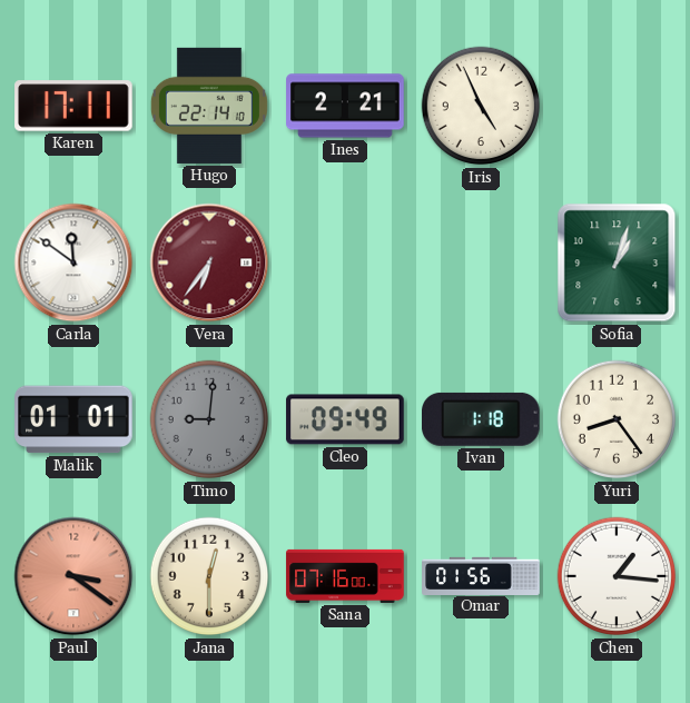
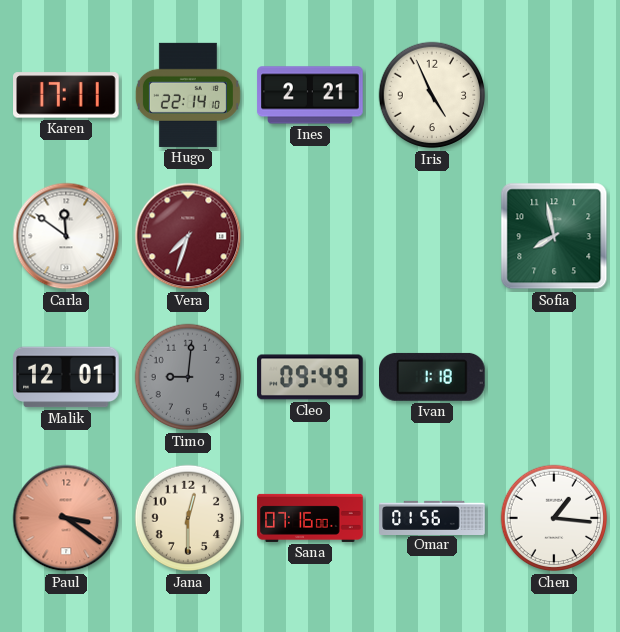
Vera: 6:36 -> 7:33 (188, 236)
Sofia: 1:03 -> 7:58 (554, 236)
Malik: 01:01 -> 12:01 (66, 377)
Yuri: 8:24 -> none (617, 419)
